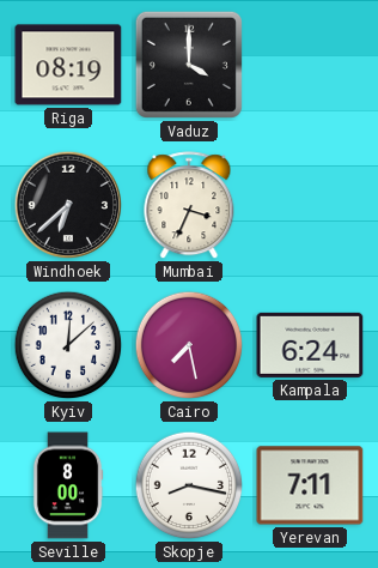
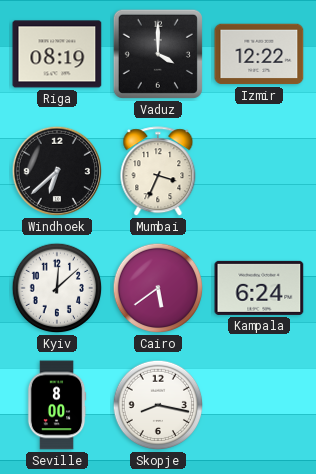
Izmir: none -> 12:22 (259, 54)
Cairo: 7:28 -> 5:39 (158, 288)
Yerevan: 7:11 -> none (310, 485)
